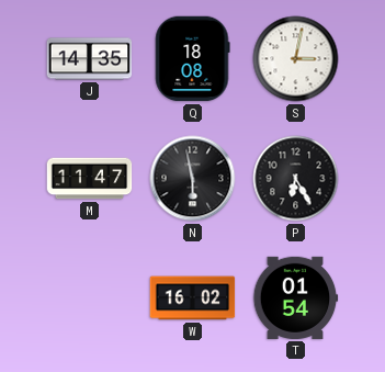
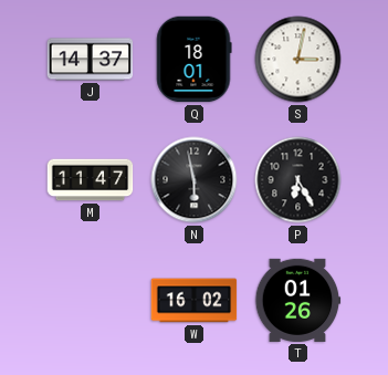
J: 14:35 -> 14:37 (91, 60)
Q: 18:08 -> 18:01 (193, 60)
T: 01:54 -> 01:26 (297, 300)
